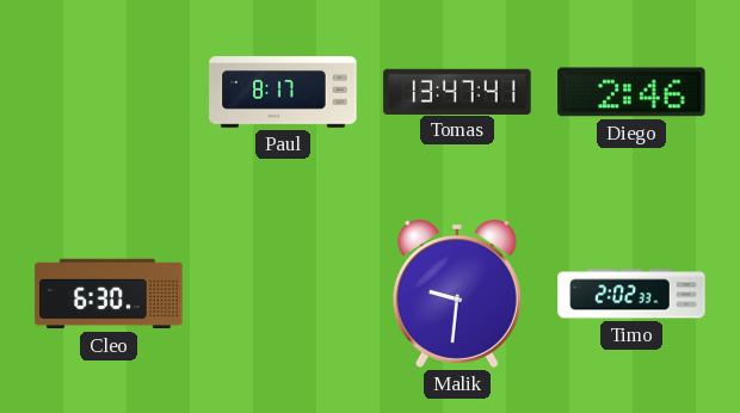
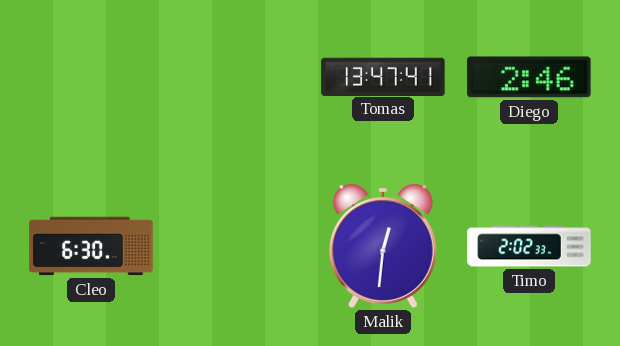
Paul: 8:17 -> none (283, 92)
Malik: 9:31 -> 12:31 (383, 247)
